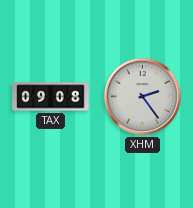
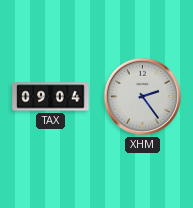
TAX: 09:08 -> 09:04 (51, 97)
